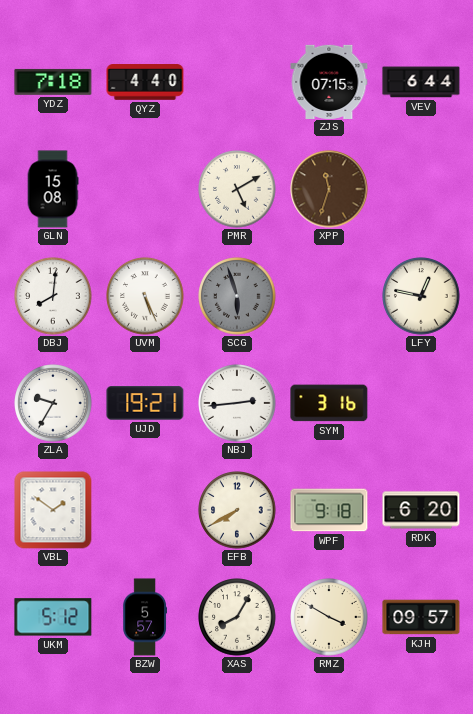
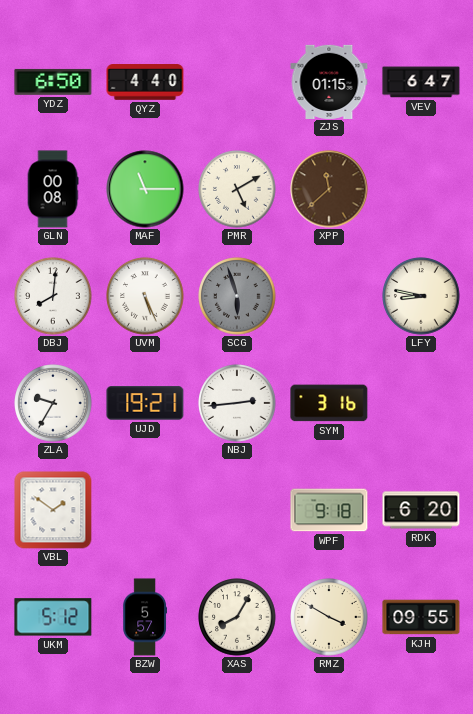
YDZ: 7:18 -> 6:50 (53, 82)
ZJS: 07:15 -> 01:15 (329, 81)
VEV: 6:44 -> 6:47 (421, 82)
GLN: 15:08 -> 00:08 (53, 189)
MAF: none -> 11:15 (145, 189)
XPP: 11:33 -> 11:38 (329, 189)
LFY: 12:47 -> 8:47 (421, 296)
EFB: 7:40 -> none (237, 510)
KJH: 09:57 -> 09:55 (421, 617)
